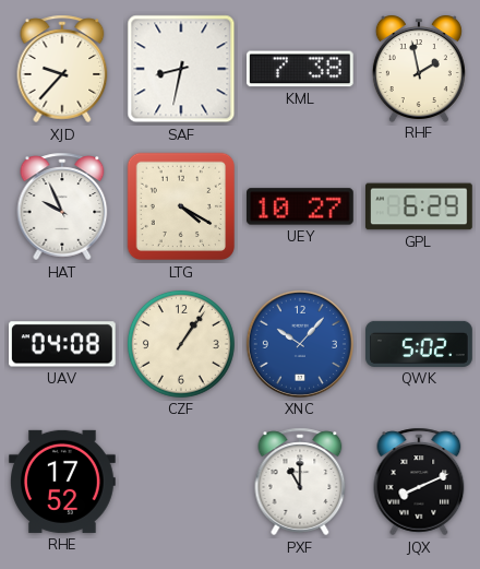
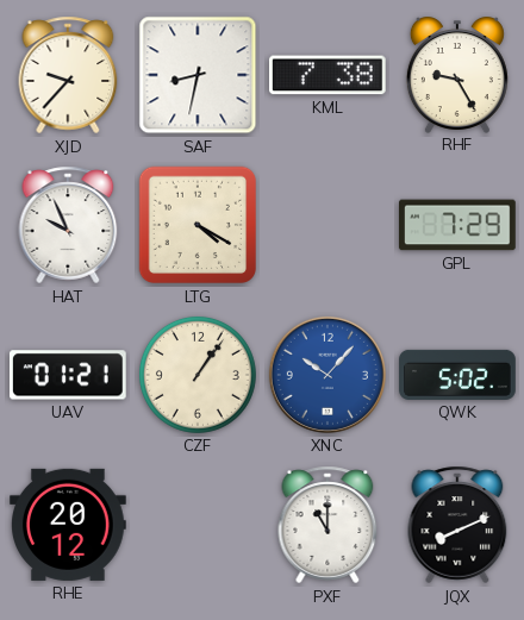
RHF: 1:58 -> 9:25 (457, 75)
UEY: 10:27 -> none (301, 206)
GPL: 6:29 -> 7:29 (458, 225)
UAV: 04:08 -> 01:21 (68, 375)
RHE: 17:52 -> 20:12 (69, 525)
